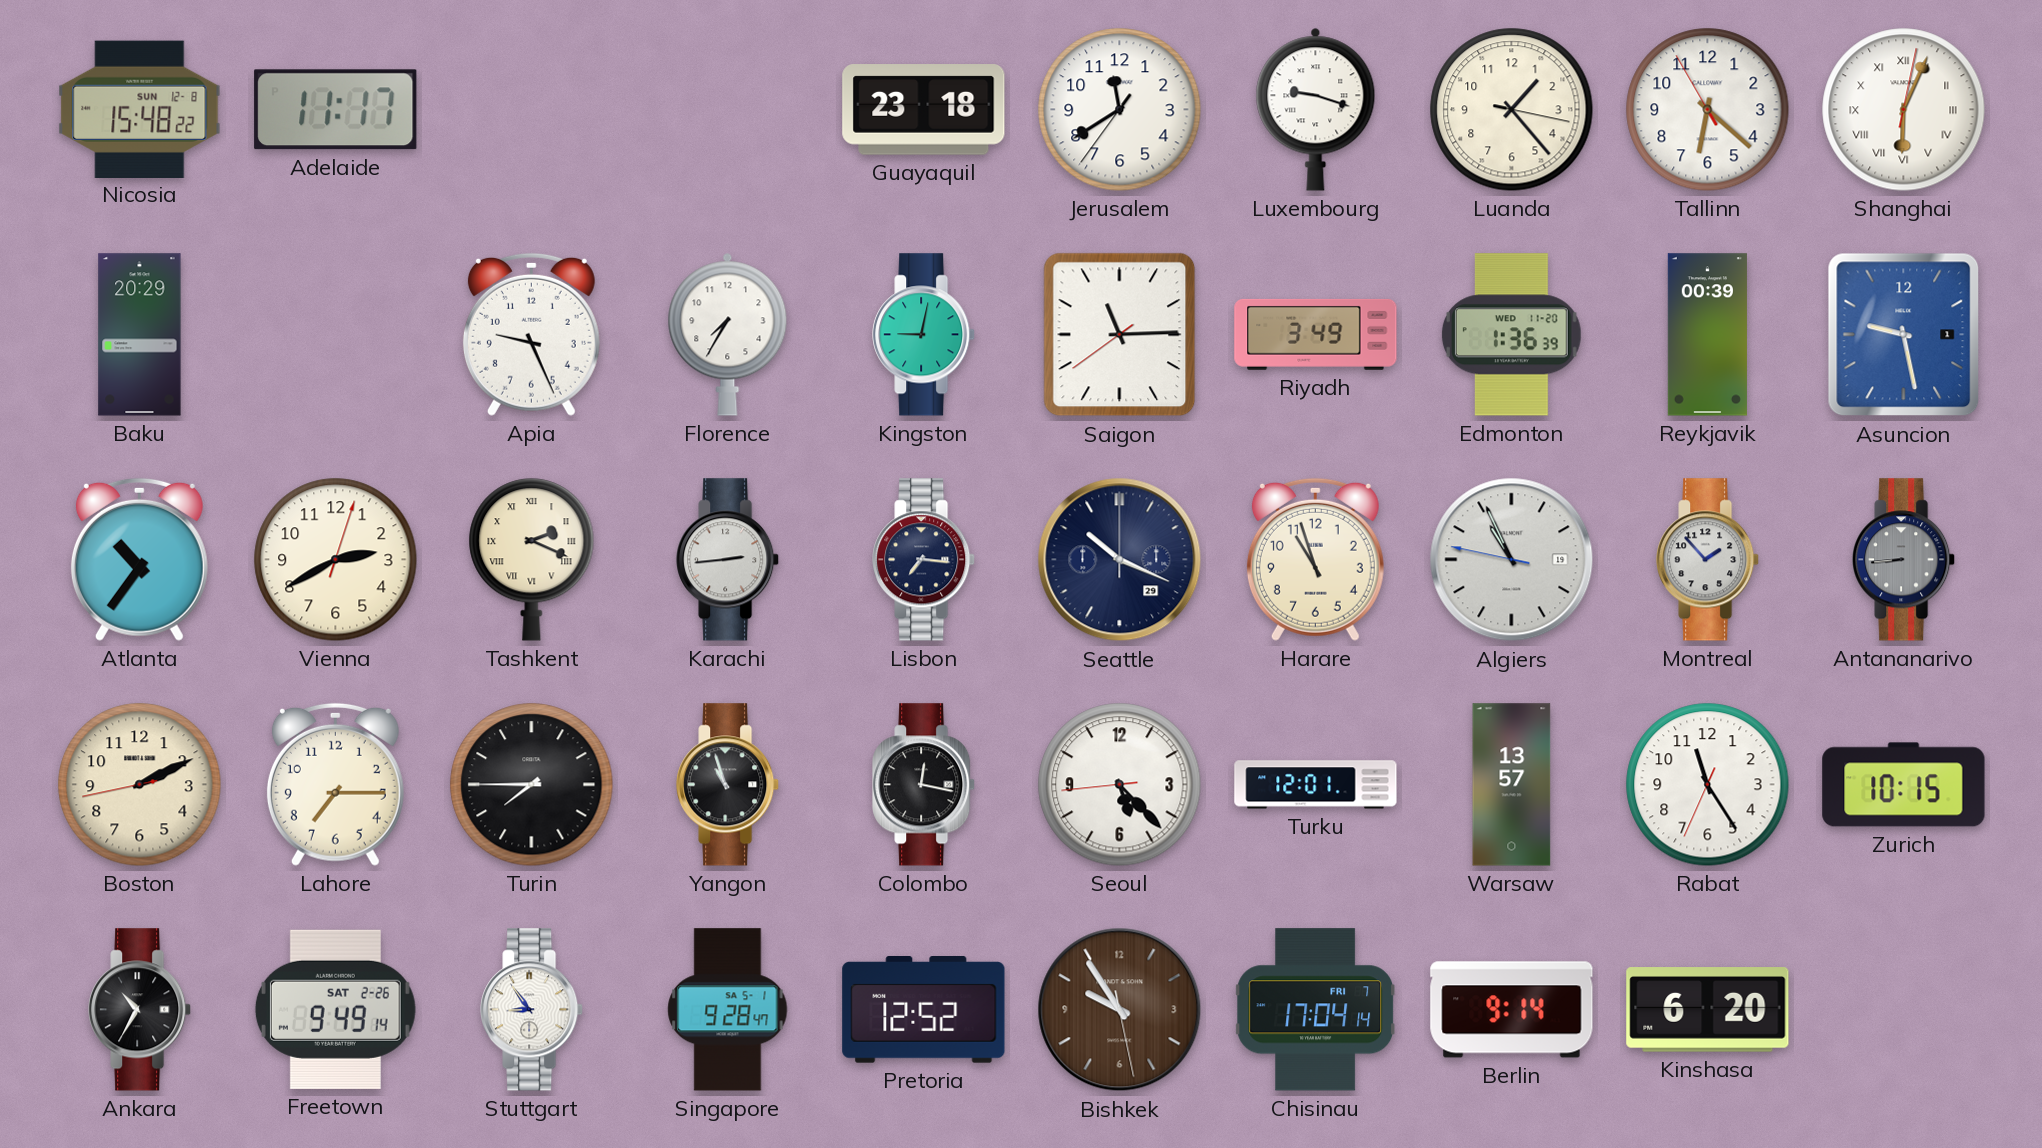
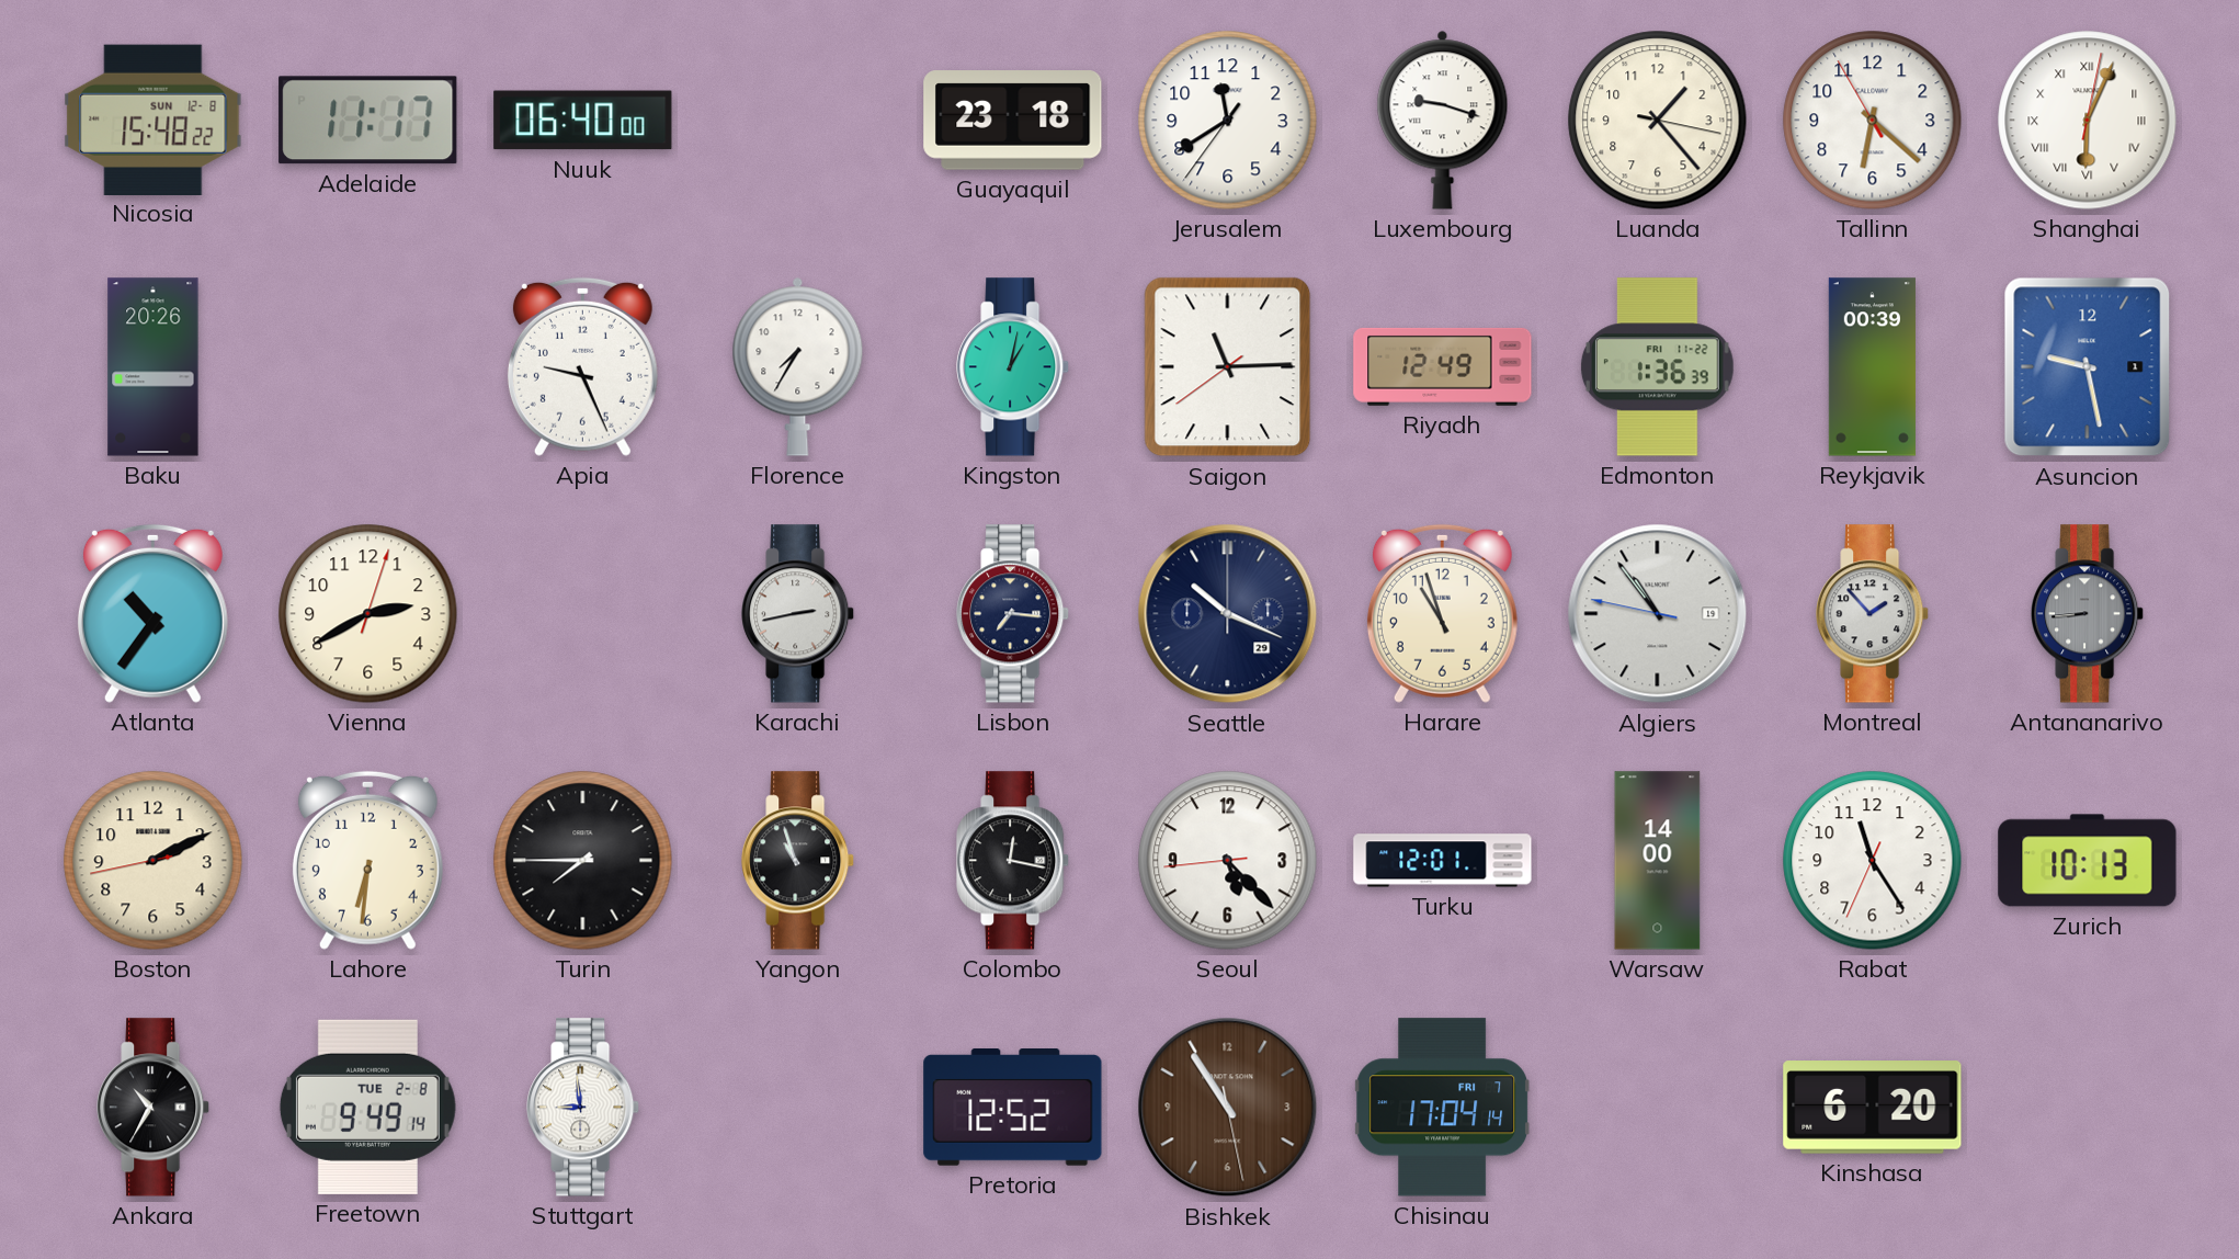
Nuuk: none -> 06:40 (583, 121)
Baku: 20:29 -> 20:26 (154, 367)
Kingston: 9:02 -> 1:02 (1013, 367)
Riyadh: 3:49 -> 12:49 (1443, 366)
Edmonton date: WED 11-20 -> FRI 11-22 (1657, 367)
Tashkent: 2:19 -> none (532, 560)
Karachi: 2:44 -> 2:43 (798, 614)
Algiers: 10:55 -> 10:53 (1658, 614)
Lahore: 7:15 -> 6:31 (367, 860)
Warsaw: 13:57 -> 14:00 (1658, 861)
Zurich: 10:15 -> 10:13 (2088, 861)
Freetown date: SAT 2-26 -> TUE 2-8 (367, 1107)
Stuttgart: 8:54 -> 8:59 (583, 1108)
Singapore: 9:28 -> none (728, 1010)
Bishkek: 9:54 -> 10:54 (1228, 1108)
Berlin: 9:14 -> none (1512, 1010)
